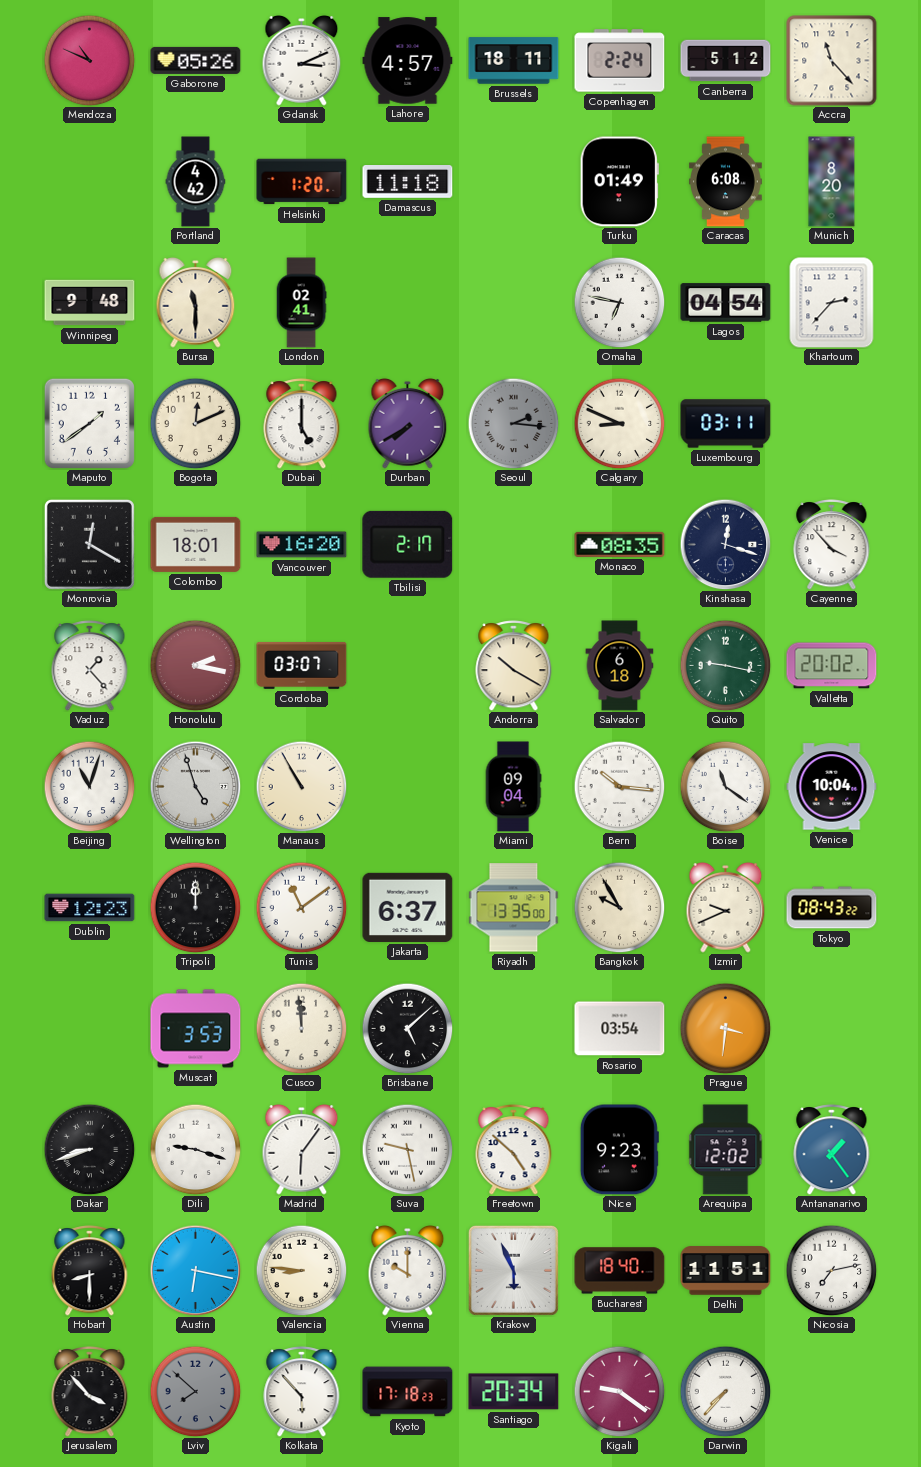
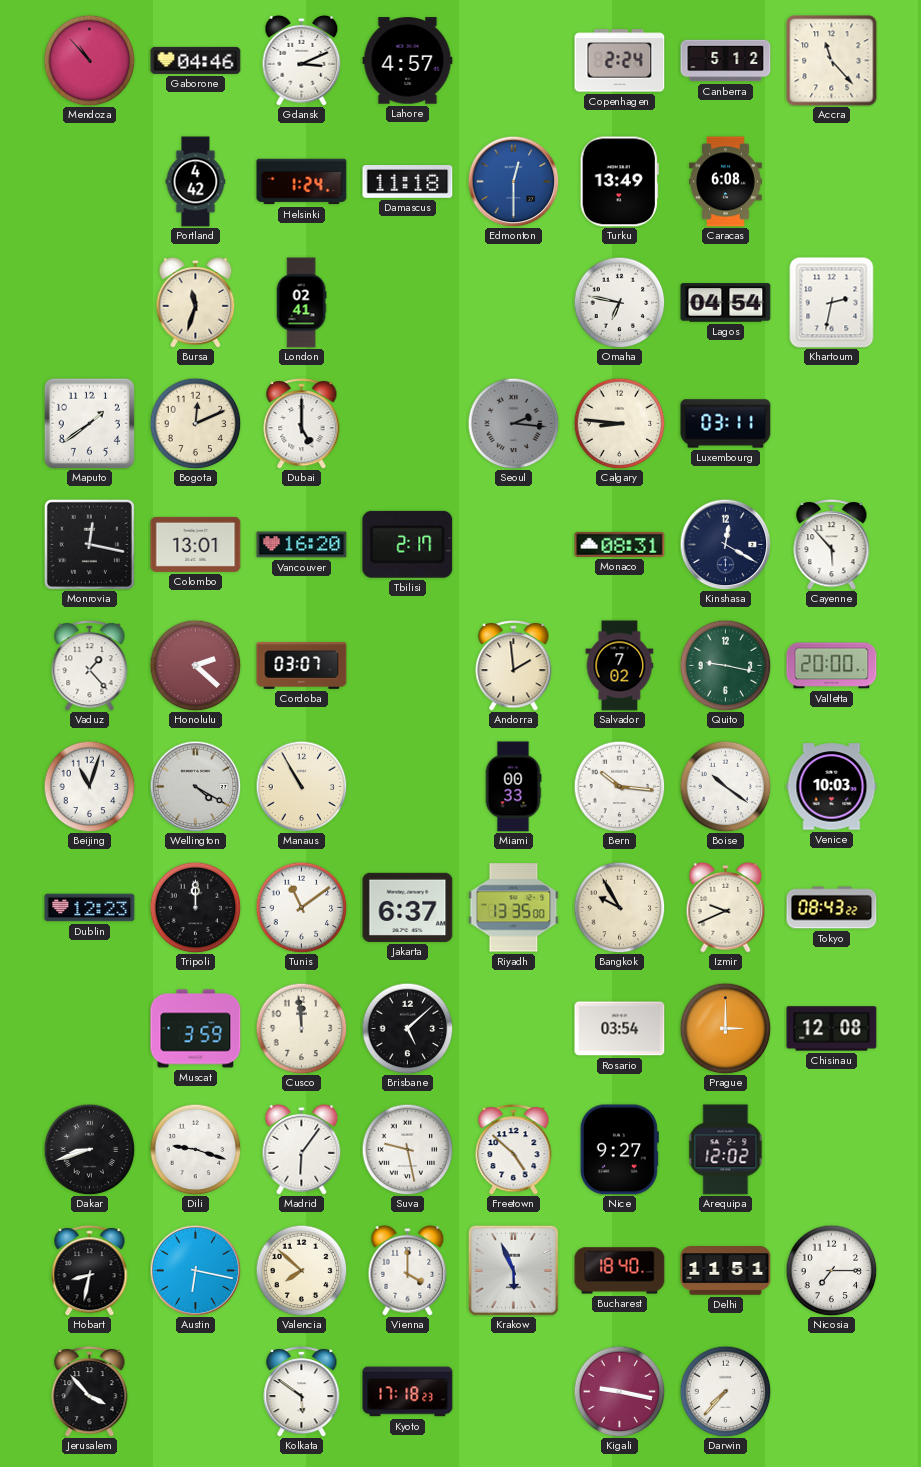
Mendoza: 10:49 -> 10:53 (89, 60)
Gaborone: 05:26 -> 04:46 (196, 60)
Brussels: 18:11 -> none (514, 61)
Helsinki: 1:20 -> 1:24 (302, 182)
Edmonton: none -> 12:30 (513, 181)
Turku: 01:49 -> 13:49 (619, 182)
Munich: 8:20 -> none (832, 182)
Winnipeg: 9:48 -> none (90, 303)
Bursa: 11:30 -> 11:33 (196, 302)
Khartoum: 2:37 -> 2:32 (832, 303)
Durban: 7:40 -> none (408, 423)
Calgary: 8:49 -> 8:46 (619, 423)
Monrovia: 12:20 -> 12:17 (89, 544)
Colombo: 18:01 -> 13:01 (196, 544)
Monaco: 08:35 -> 08:31 (620, 544)
Kinshasa: 12:18 -> 12:20 (725, 544)
Cayenne: 3:53 -> 5:53 (832, 545)
Honolulu: 2:17 -> 2:22 (195, 665)
Andorra: 10:20 -> 1:59 (514, 666)
Salvador: 6:18 -> 7:02 (620, 666)
Valletta: 20:02 -> 20:00 (832, 666)
Wellington: 4:57 -> 4:20 (195, 786)
Miami: 09:04 -> 00:33 (513, 787)
Boise: 11:21 -> 10:21 (725, 786)
Venice: 10:04 -> 10:03 (832, 787)
Muscat: 3:53 -> 3:59 (196, 1029)
Prague: 3:31 -> 3:00 (725, 1028)
Chisinau: none -> 12:08 (832, 1029)
Nice: 9:23 -> 9:27 (619, 1150)
Antananarivo: 1:24 -> none (832, 1150)
Hobart: 8:30 -> 8:32 (90, 1271)
Valencia: 8:46 -> 7:52 (301, 1270)
Vienna: 10:00 -> 4:00 (408, 1270)
Nicosia: 7:13 -> 7:15 (831, 1270)
Lviv: 7:52 -> none (195, 1391)
Kolkata: 5:53 -> 5:51 (302, 1392)
Santiago: 20:34 -> none (514, 1392)
Kigali: 9:21 -> 9:17 (619, 1391)
